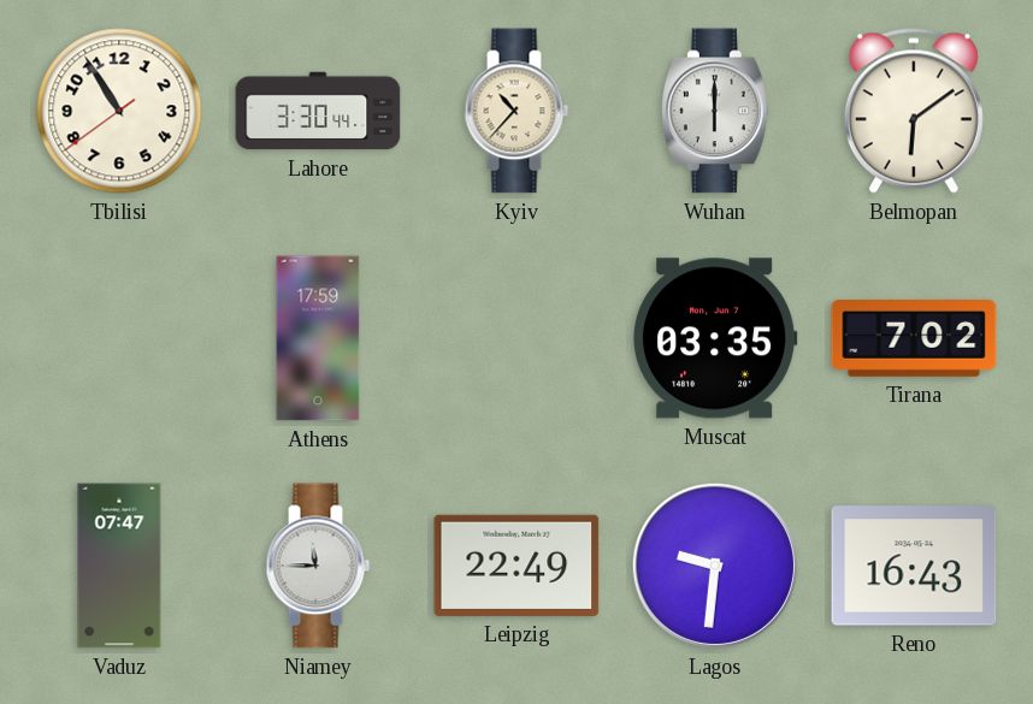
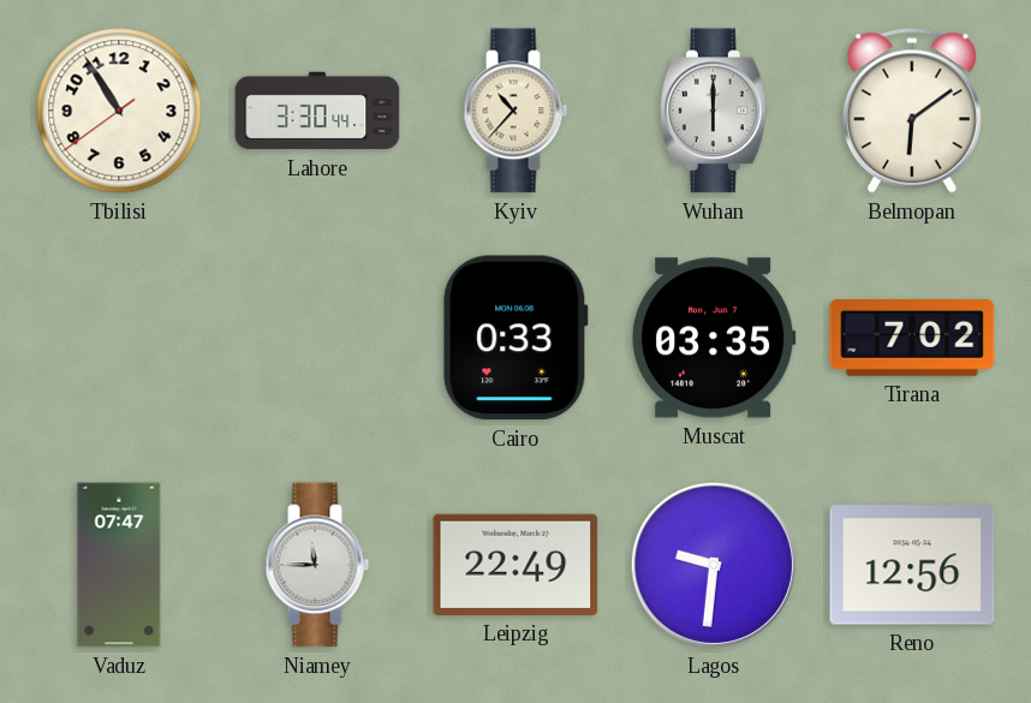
Athens: 17:59 -> none (318, 338)
Cairo: none -> 0:33 (515, 338)
Reno: 16:43 -> 12:56 (912, 565)
